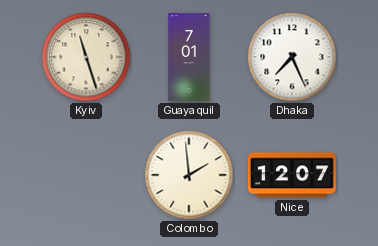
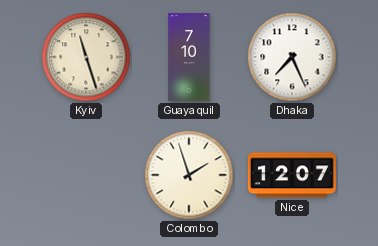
Guayaquil: 7:01 -> 7:10 (189, 57)
Colombo: 1:59 -> 1:57 (189, 175)
